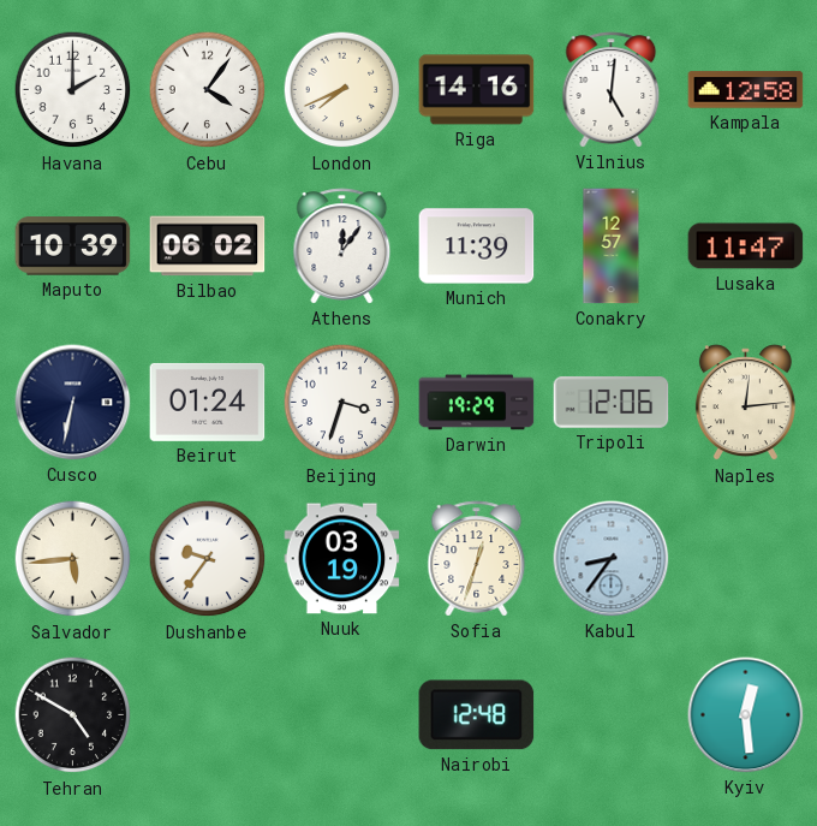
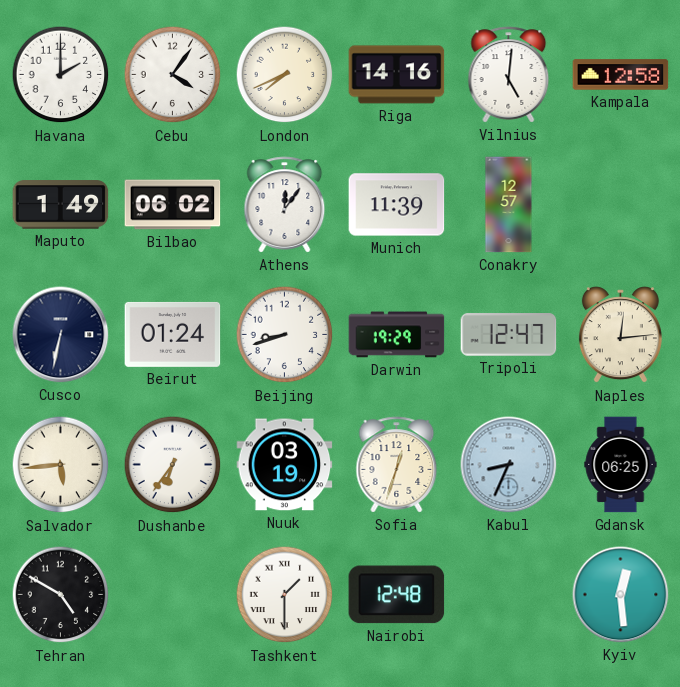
Maputo: 10:39 -> 1:49 (61, 205)
Lusaka: 11:47 -> none (746, 246)
Beijing: 3:33 -> 8:42 (285, 335)
Tripoli: 12:06 -> 12:47 (509, 335)
Dushanbe: 9:36 -> 6:36 (173, 465)
Kabul: 8:36 -> 8:34 (509, 465)
Gdansk: none -> 06:25 (621, 465)
Tashkent: none -> 1:30 (285, 595)
